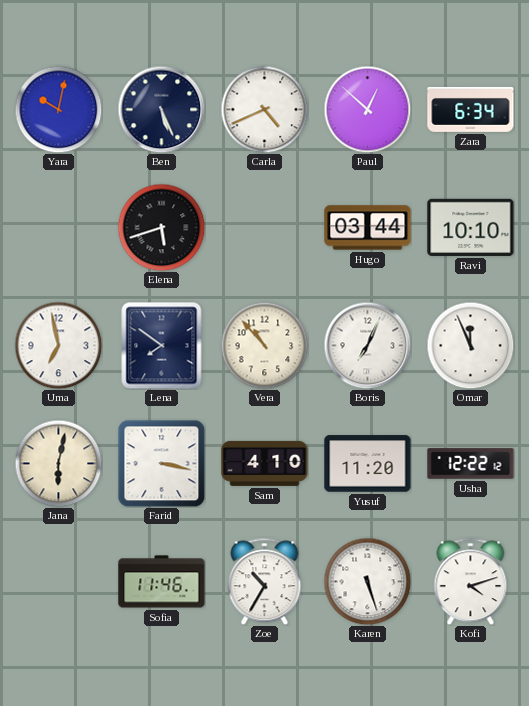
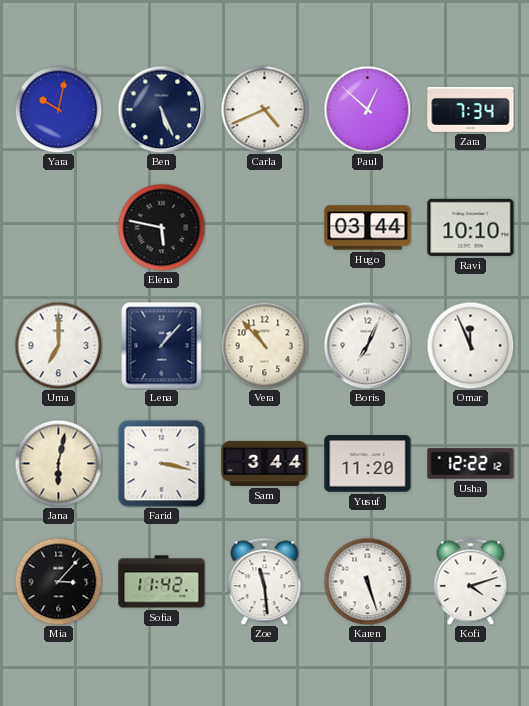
Zara: 6:34 -> 7:34 (471, 109)
Elena: 5:42 -> 5:47 (161, 227)
Uma: 6:58 -> 7:00 (58, 345)
Lena: 7:51 -> 1:07 (162, 345)
Sam: 4:10 -> 3:44 (265, 463)
Mia: none -> 3:07 (58, 581)
Sofia: 11:46 -> 11:42 (162, 582)
Zoe: 10:35 -> 11:29 (265, 581)
